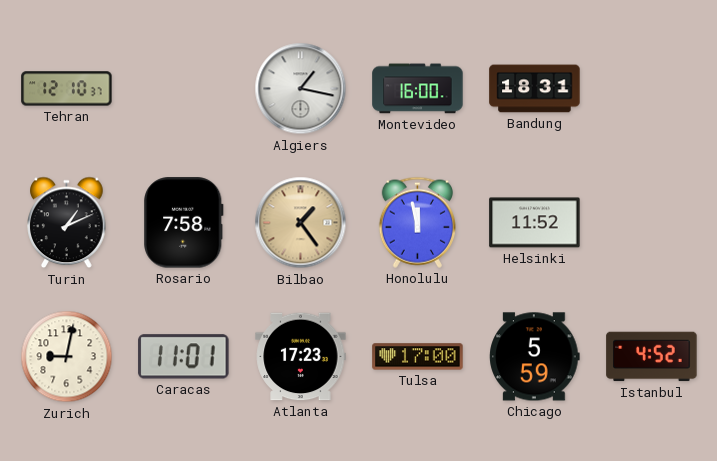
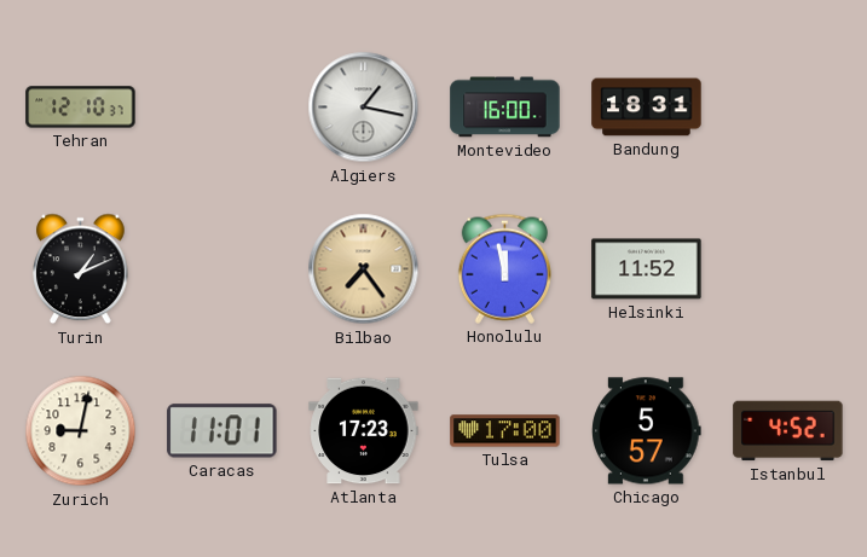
Rosario: 7:58 -> none (184, 223)
Bilbao: 1:24 -> 7:24 (364, 269)
Chicago: 5:59 -> 5:57 (647, 431)
